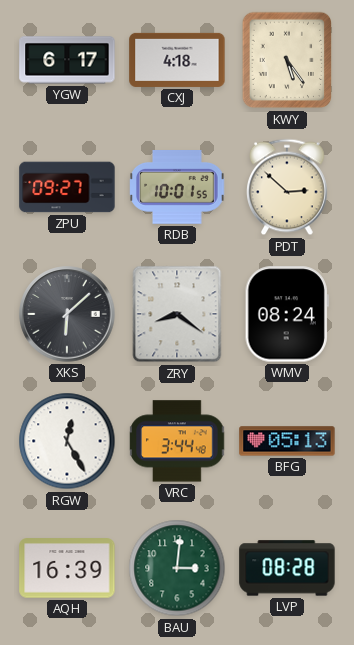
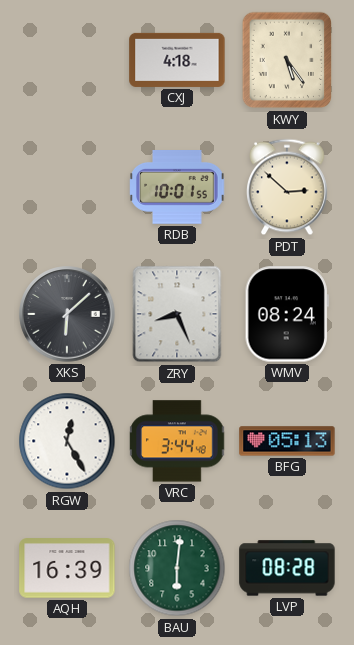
YGW: 6:17 -> none (67, 60)
ZPU: 09:27 -> none (67, 187)
ZRY: 8:21 -> 8:26 (177, 314)
BAU: 3:01 -> 6:01 (177, 568)
